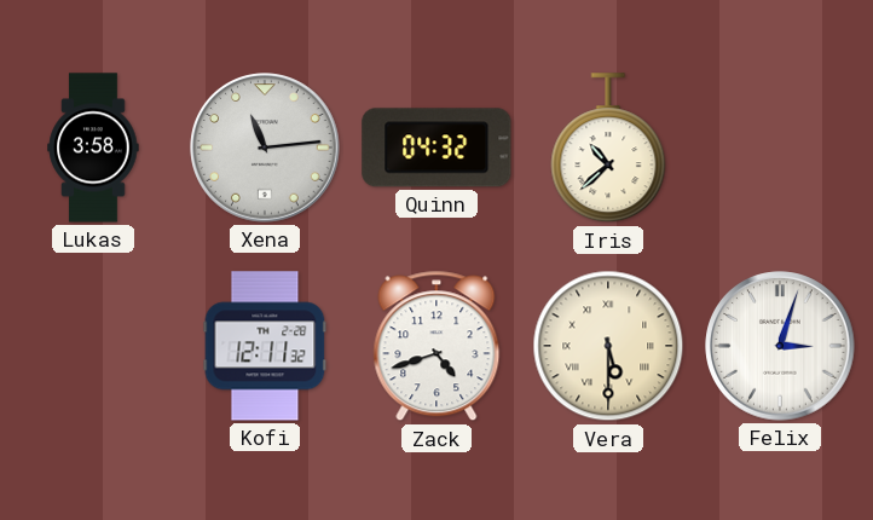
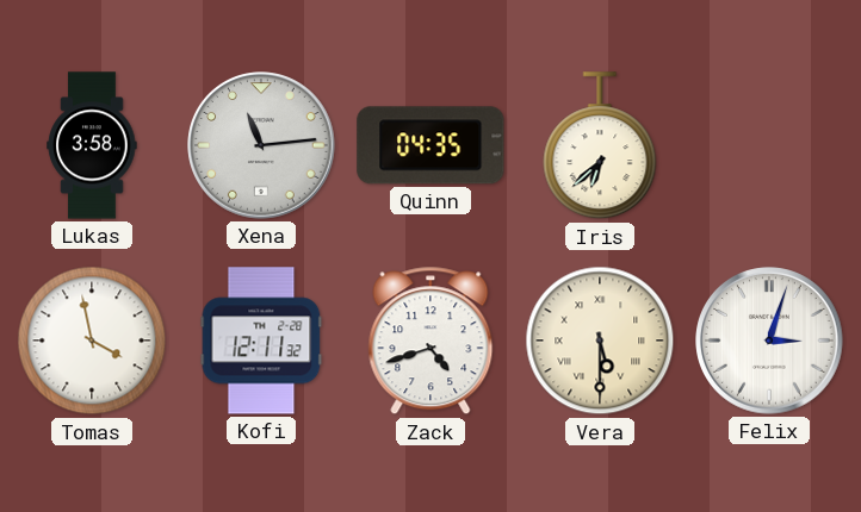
Quinn: 04:32 -> 04:35 (430, 145)
Iris: 10:38 -> 6:38 (600, 146)
Tomas: none -> 3:58 (92, 341)
